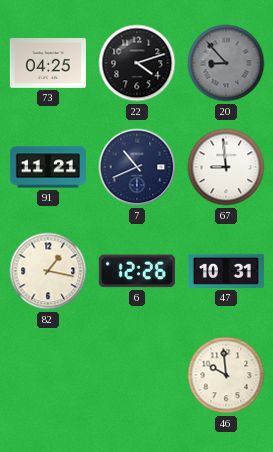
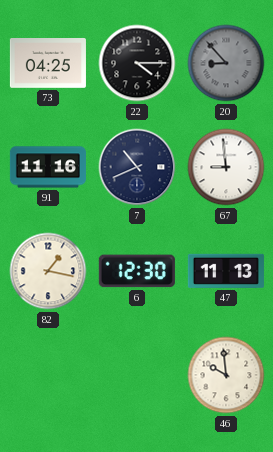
22: 4:12 -> 4:15 (137, 63)
91: 11:21 -> 11:16 (48, 167)
6: 12:26 -> 12:30 (137, 271)
47: 10:31 -> 11:13 (226, 271)
